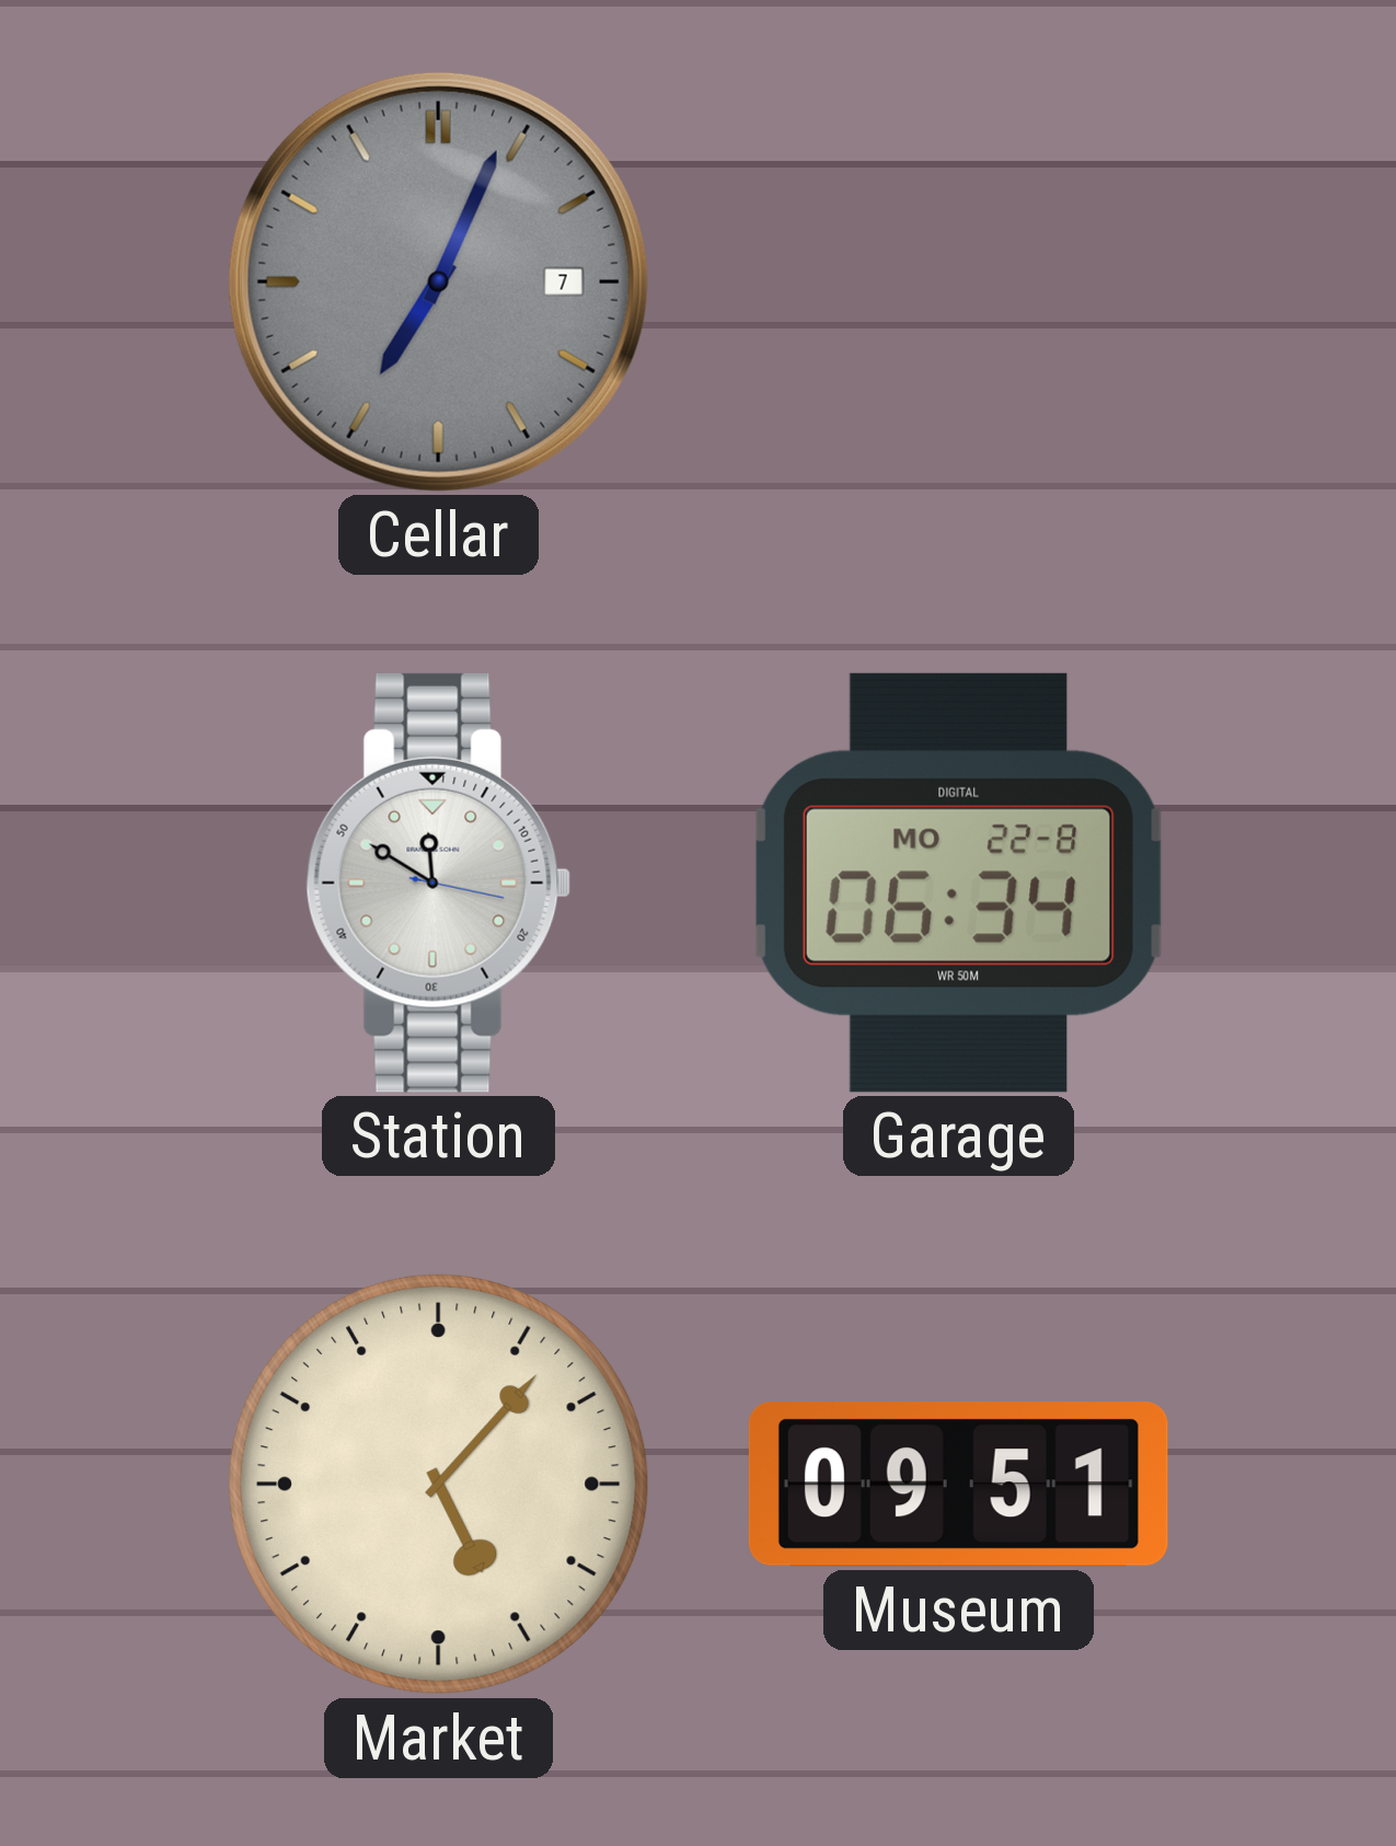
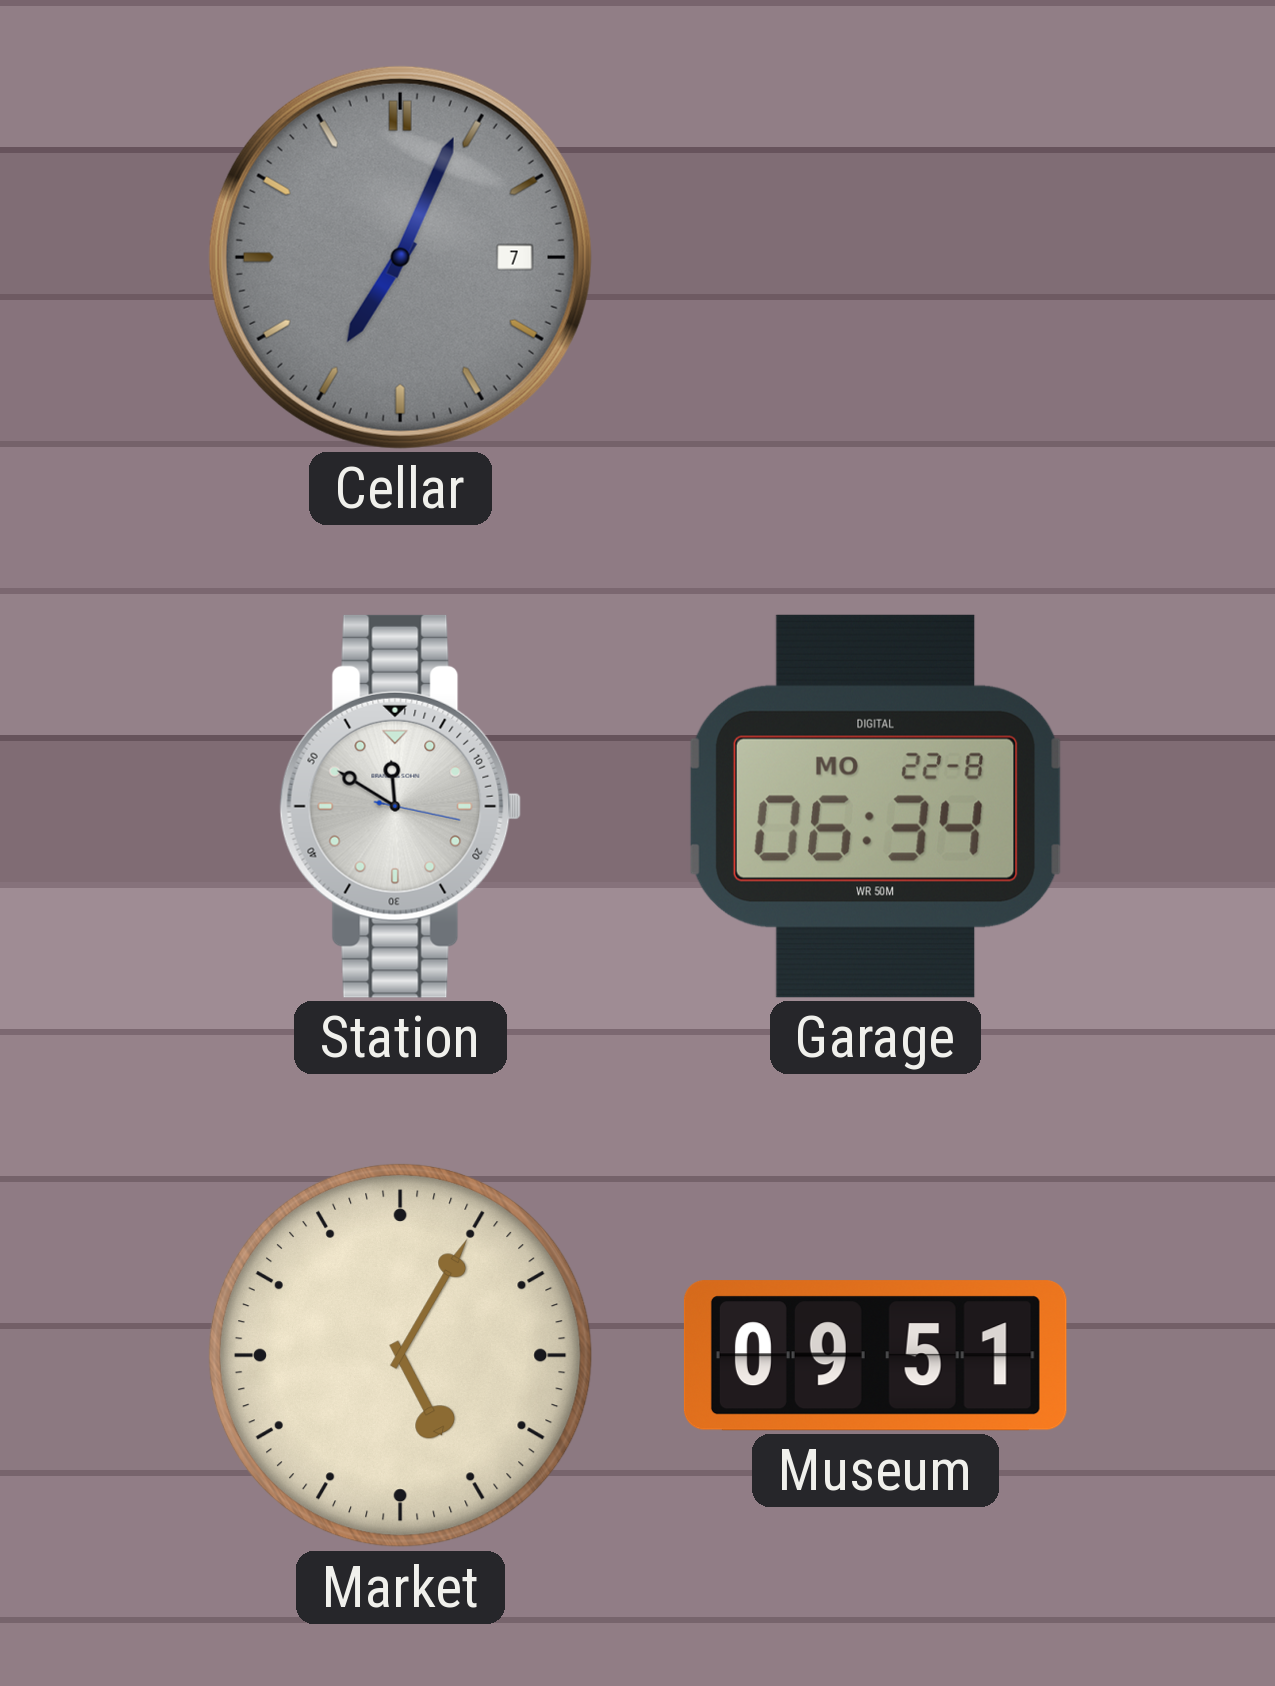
Market: 5:07 -> 5:05 (400, 1355)
